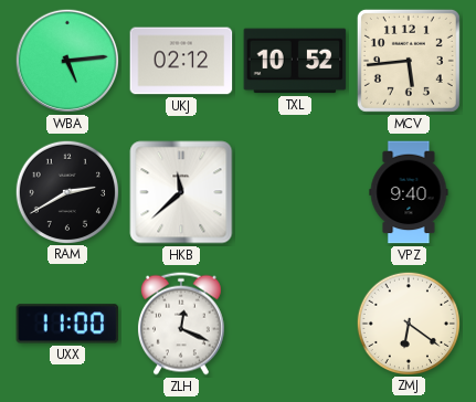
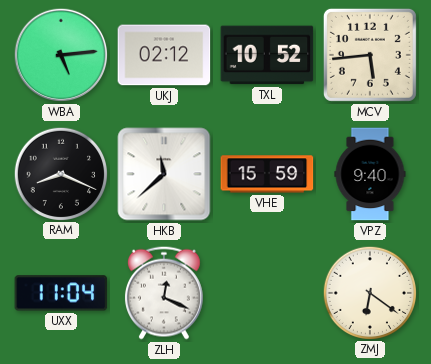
RAM: 2:40 -> 8:19 (60, 173)
VHE: none -> 15:59 (267, 174)
UXX: 11:00 -> 11:04 (61, 293)
